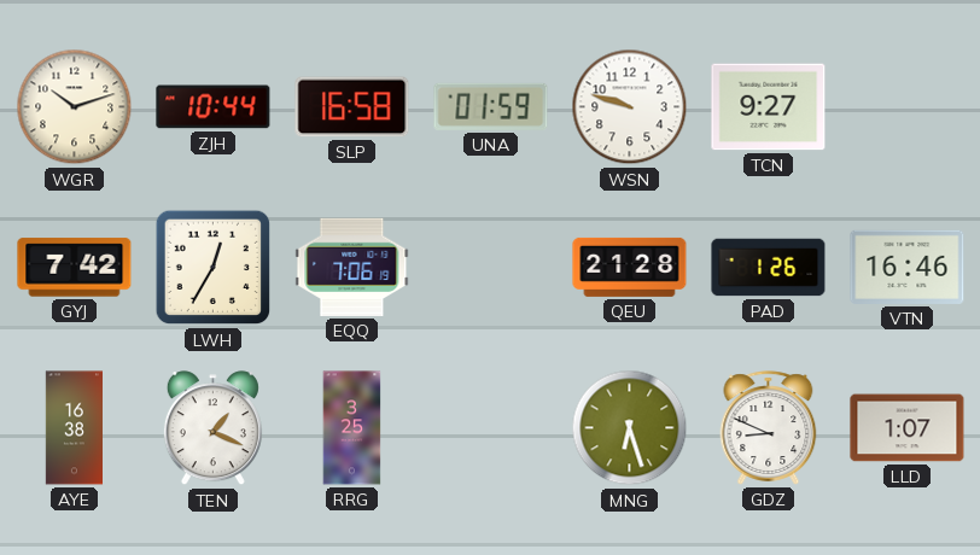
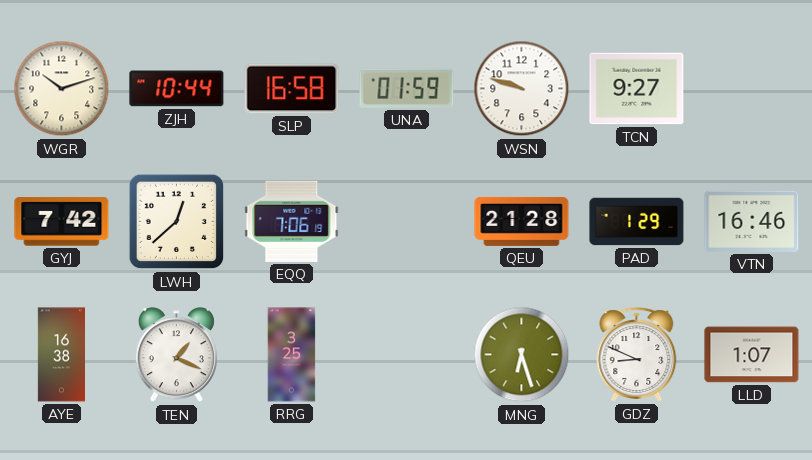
LWH: 12:35 -> 12:38 (177, 222)
PAD: 1:26 -> 1:29 (637, 222)
